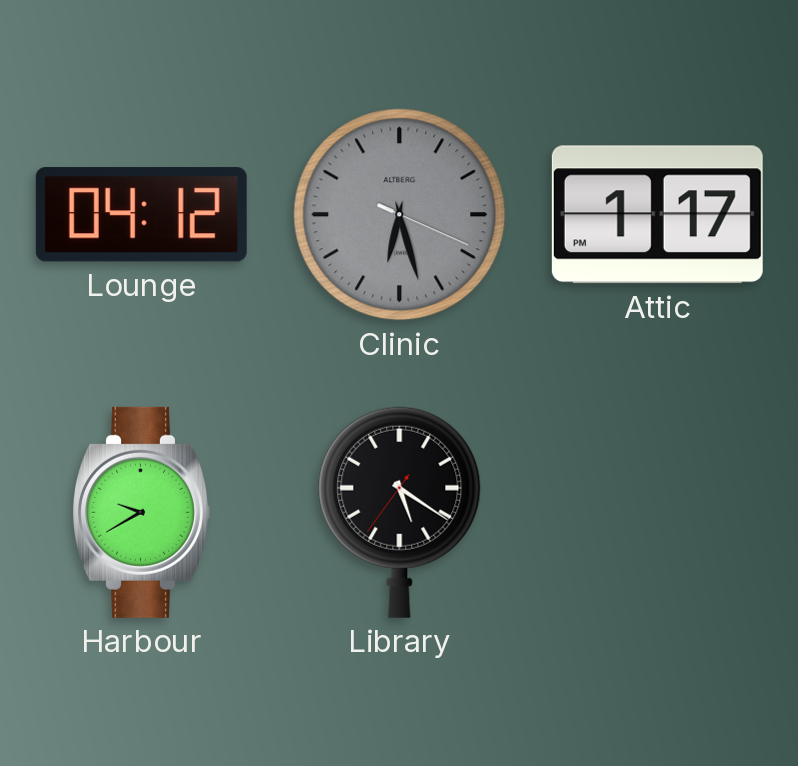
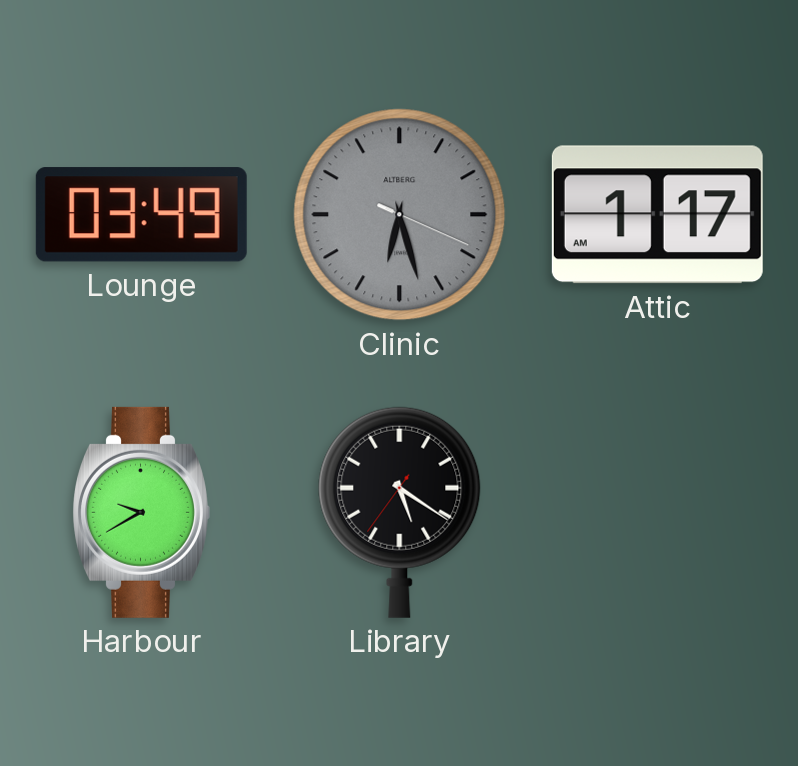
Lounge: 04:12 -> 03:49 (141, 215)
Attic: 1:17 PM -> 1:17 AM (657, 215)
